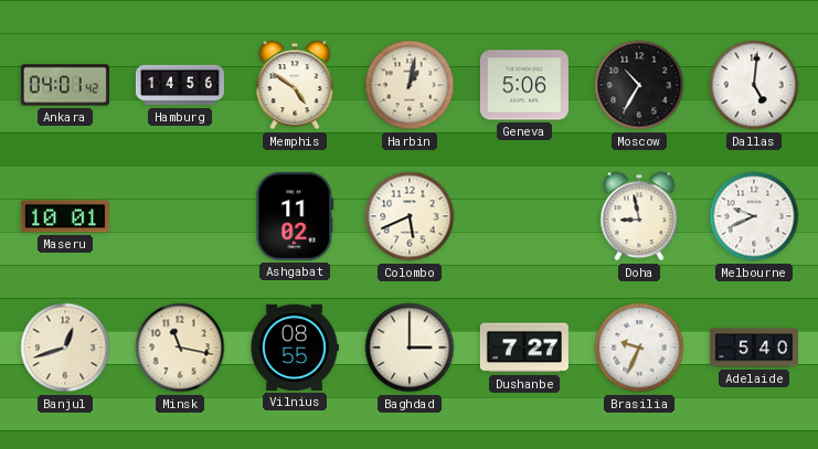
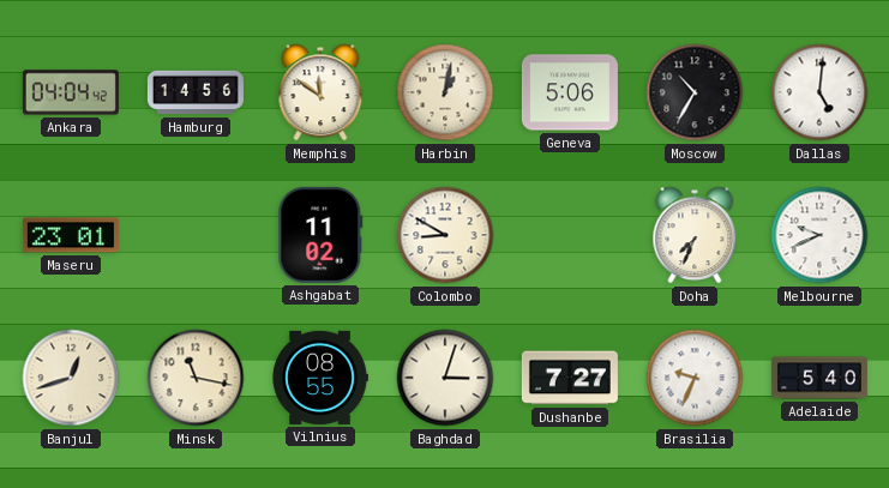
Ankara: 04:01 -> 04:04 (71, 92)
Memphis: 4:51 -> 11:51 (320, 92)
Maseru: 10:01 -> 23:01 (71, 235)
Colombo: 5:41 -> 8:50 (445, 235)
Doha: 8:58 -> 7:34 (695, 235)
Baghdad: 3:00 -> 3:03 (445, 378)
